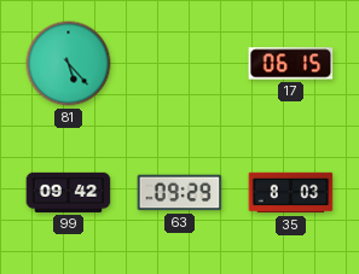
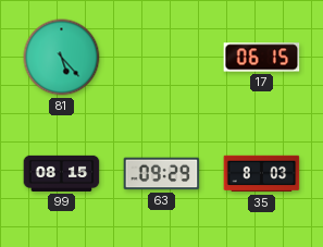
99: 09:42 -> 08:15 (62, 173)
